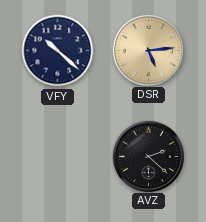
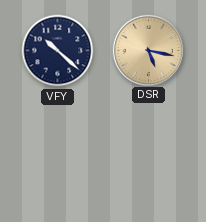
DSR: 5:14 -> 5:17 (148, 50)
AVZ: 2:22 -> none (148, 156)
